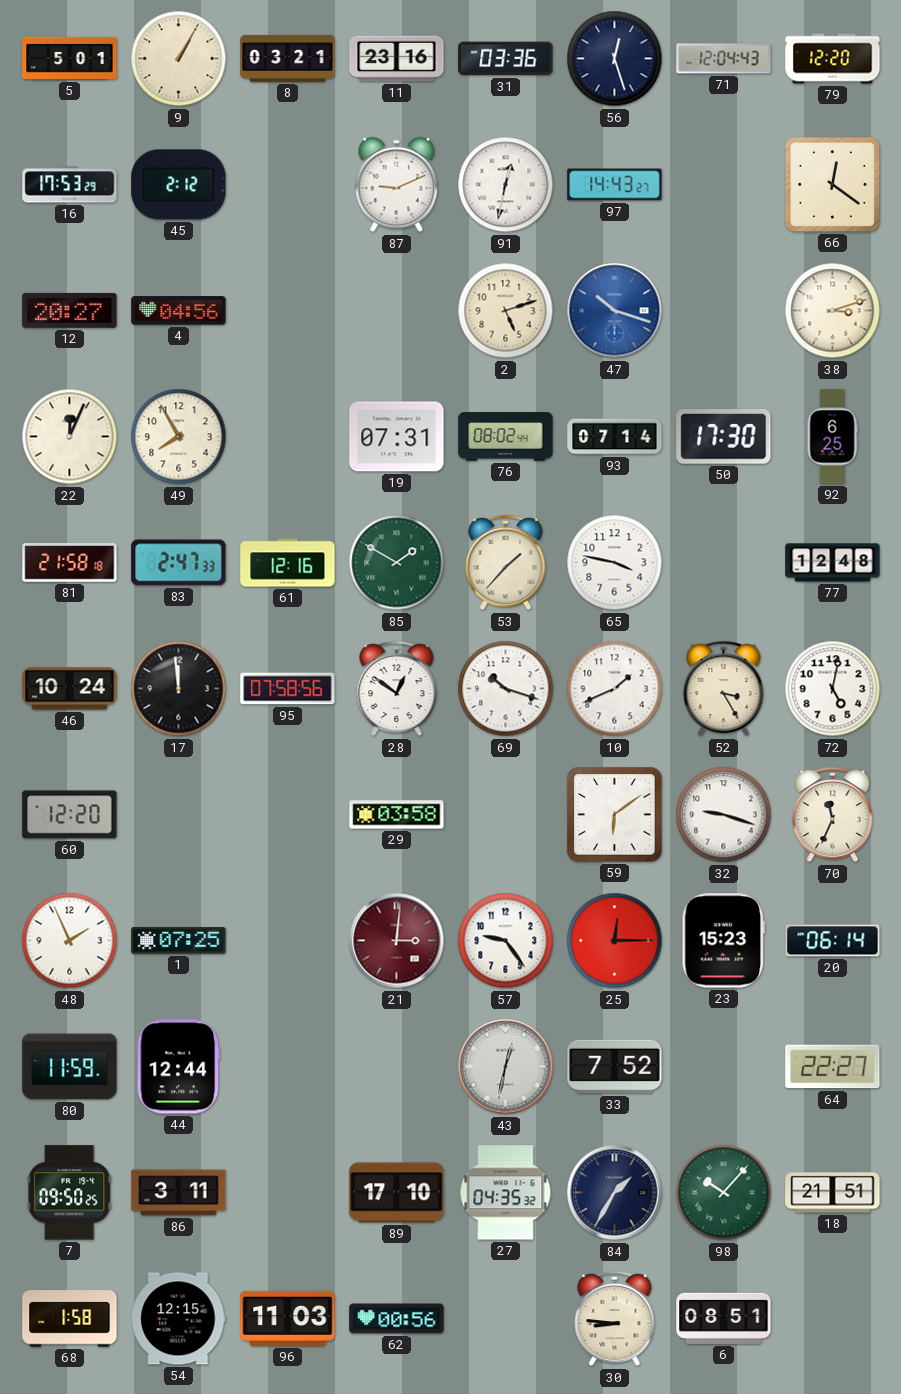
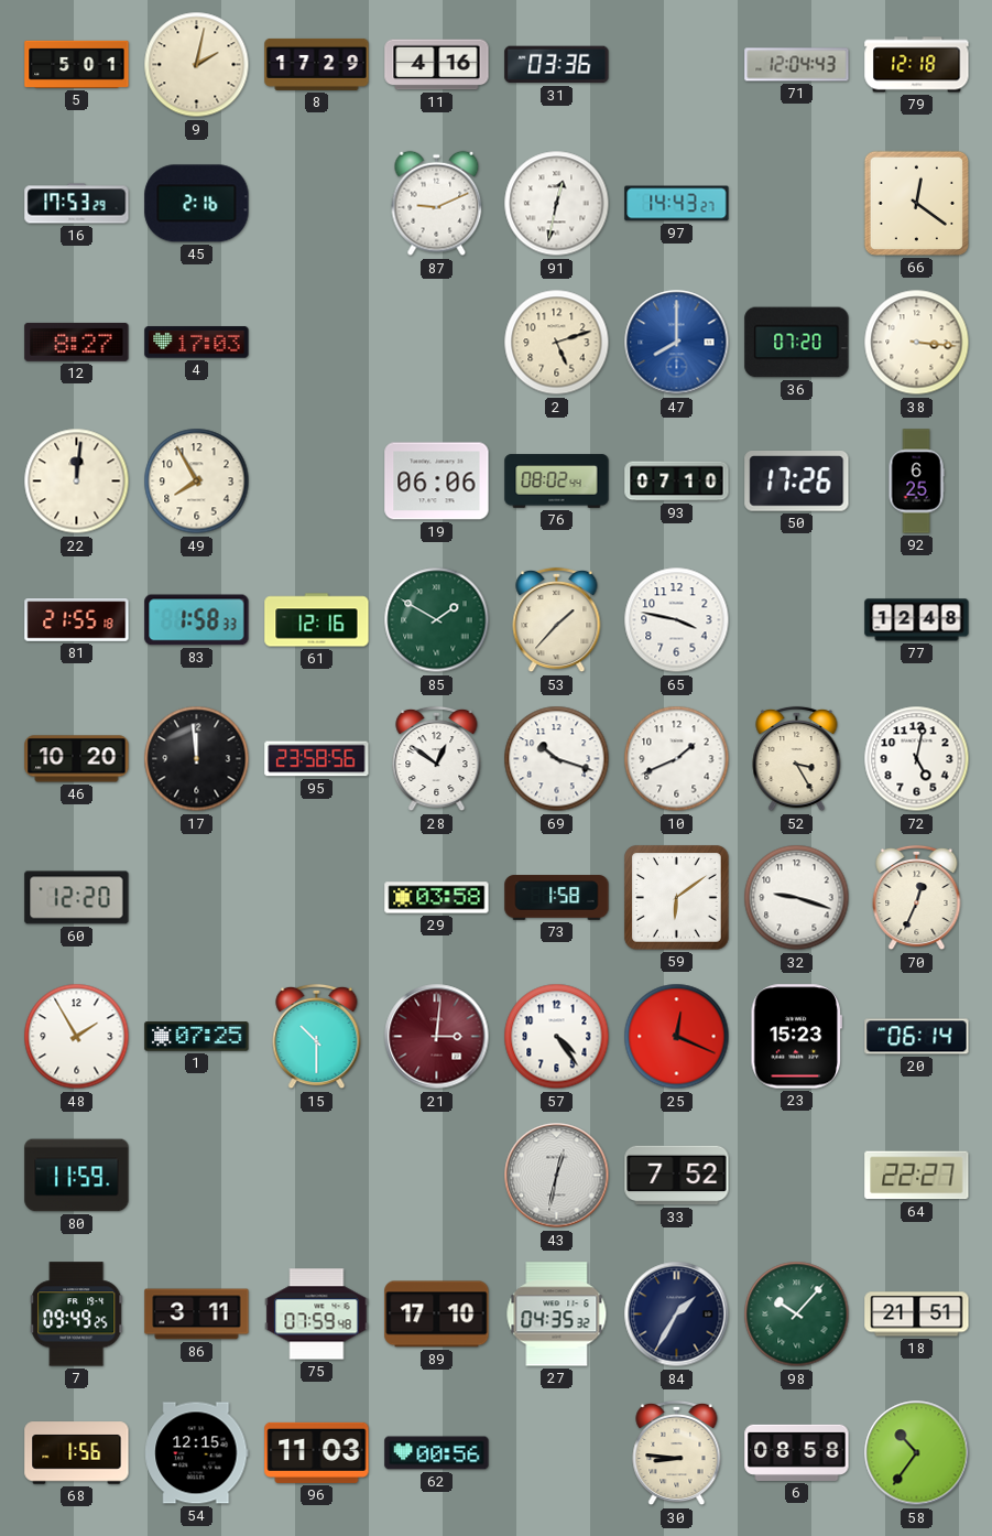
9: 1:05 -> 2:02 (197, 65)
8: 03:21 -> 17:29 (317, 64)
11: 23:16 -> 4:16 (437, 65)
56: 12:27 -> none (615, 59)
79: 12:20 -> 12:18 (917, 65)
45: 2:12 -> 2:16 (197, 204)
12: 20:27 -> 8:27 (77, 342)
4: 04:56 -> 17:03 (197, 343)
47: 10:18 -> 8:00 (677, 343)
36: none -> 07:20 (797, 343)
38: 3:12 -> 3:16 (917, 343)
22: 12:04 -> 12:01 (77, 482)
19: 07:31 -> 06:06 (437, 482)
93: 07:14 -> 07:10 (677, 482)
50: 17:30 -> 17:26 (797, 482)
81: 21:58 -> 21:55 (77, 620)
83: 2:47 -> 1:58 (197, 620)
46: 10:24 -> 10:20 (77, 759)
95: 07:58 -> 23:58 (317, 759)
73: none -> 1:58 (557, 898)
70: 11:34 -> 12:34 (917, 898)
48: 1:56 -> 1:55 (77, 1037)
15: none -> 10:30 (317, 1037)
57: 9:24 -> 4:24 (557, 1037)
25: 12:15 -> 12:19 (677, 1037)
44: 12:44 -> none (179, 1067)
7: 09:50 -> 09:49 (77, 1315)
75: none -> 07:59 (317, 1315)
68: 1:58 -> 1:56 (77, 1453)
6: 08:51 -> 08:58 (797, 1452)
58: none -> 10:36 (917, 1453)
